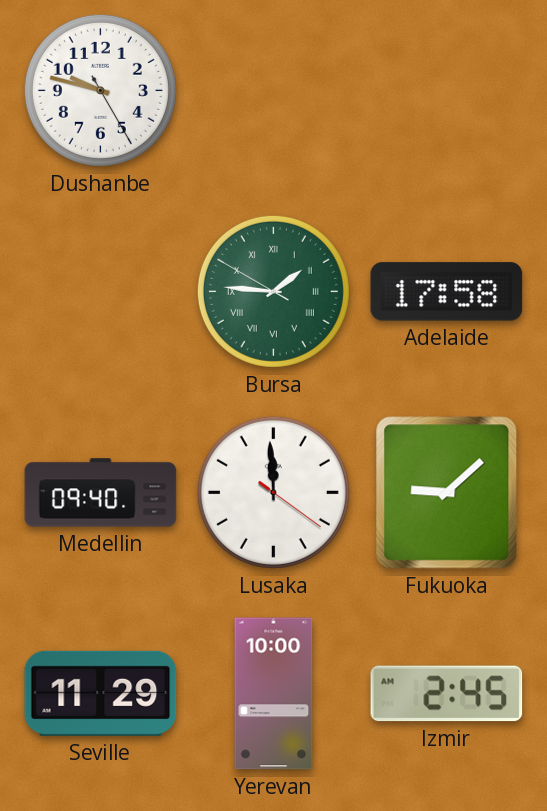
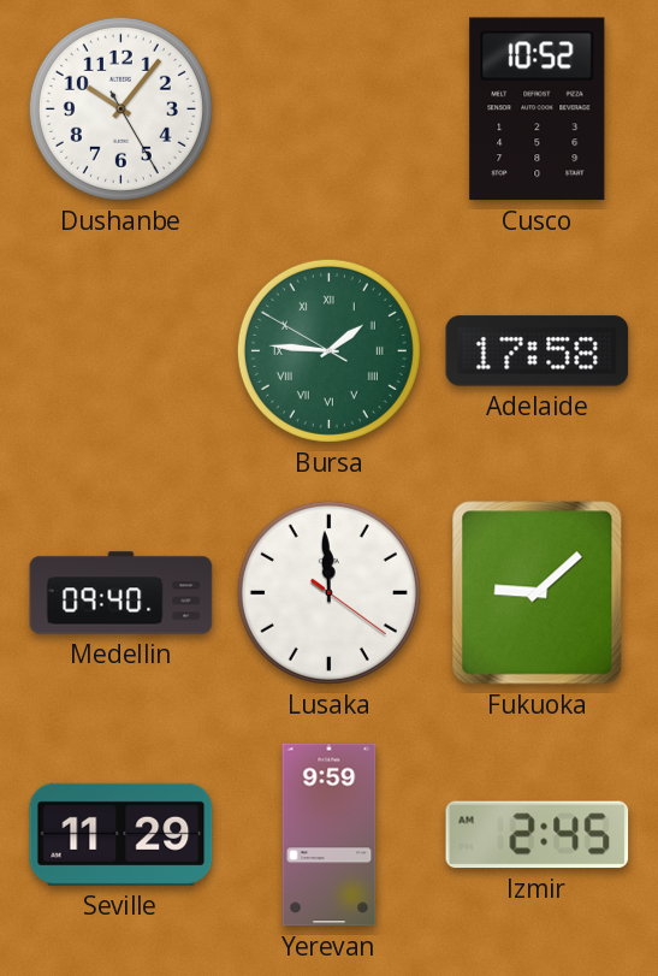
Dushanbe: 9:47 -> 10:06 (120, 108)
Cusco: none -> 10:52 (538, 110)
Yerevan: 10:00 -> 9:59 (330, 835)
